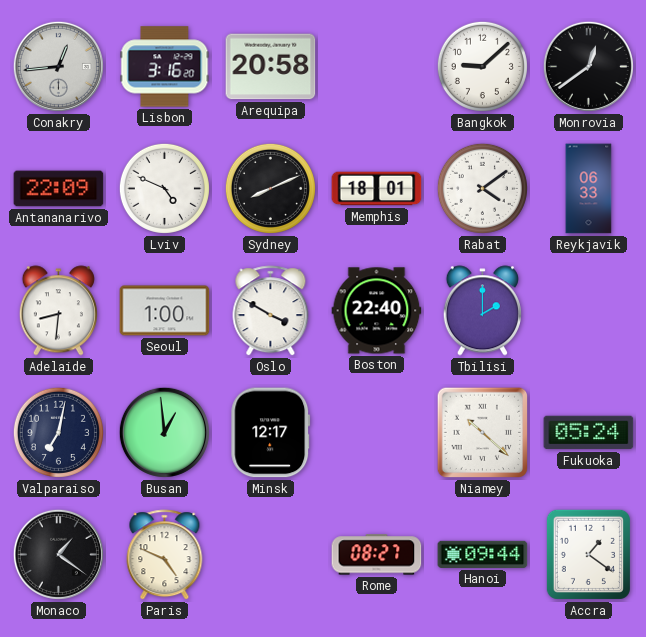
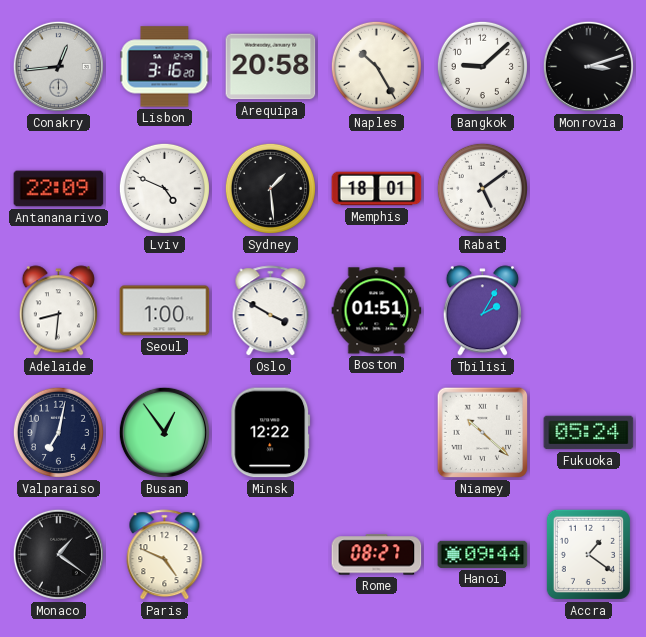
Naples: none -> 10:25 (376, 66)
Monrovia: 12:39 -> 3:12 (588, 66)
Sydney: 8:11 -> 1:29 (270, 188)
Rabat: 4:09 -> 5:09 (482, 188)
Reykjavik: 06:33 -> none (589, 189)
Boston: 22:40 -> 01:51 (377, 311)
Tbilisi: 2:00 -> 2:05 (482, 311)
Busan: 12:59 -> 12:54 (164, 432)
Minsk: 12:17 -> 12:22 (271, 433)
